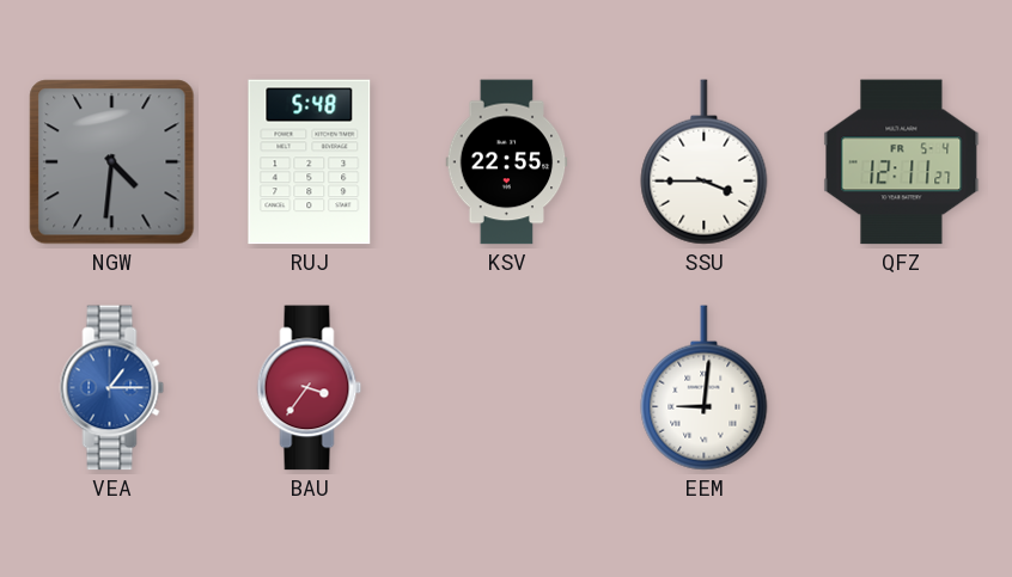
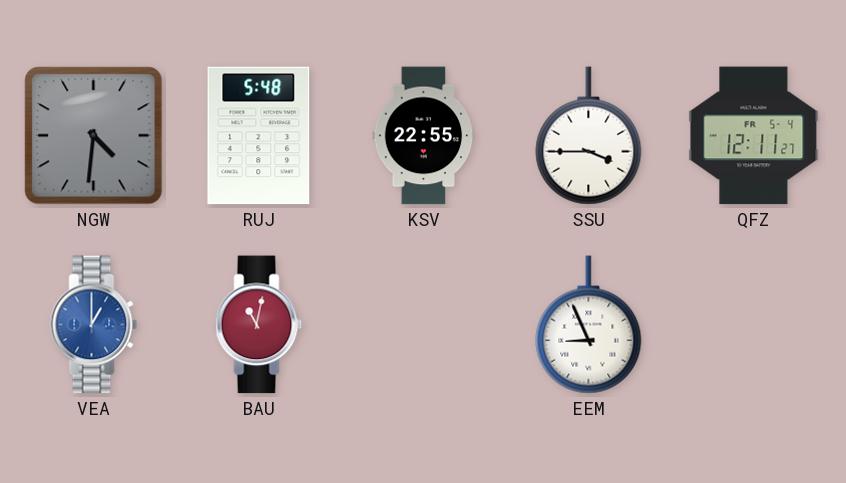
VEA: 1:15 -> 1:00 (94, 325)
BAU: 3:36 -> 11:02 (259, 325)
EEM: 9:01 -> 8:56 (589, 325)
